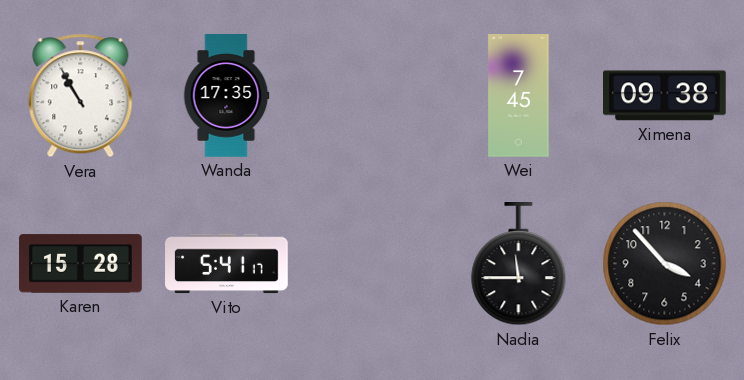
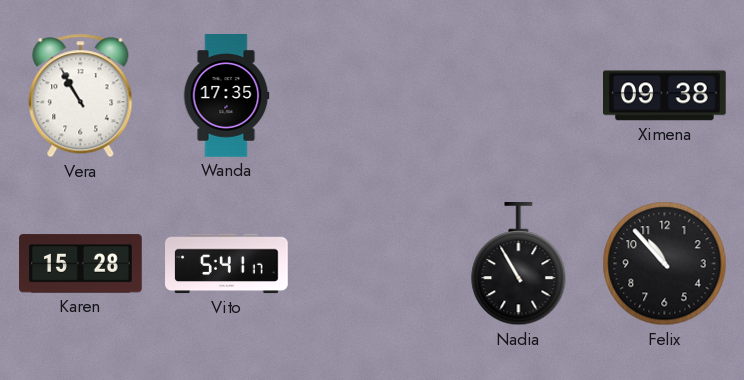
Wei: 7:45 -> none (519, 96)
Nadia: 11:45 -> 10:55 (519, 265)
Felix: 3:53 -> 10:53 (665, 264)
